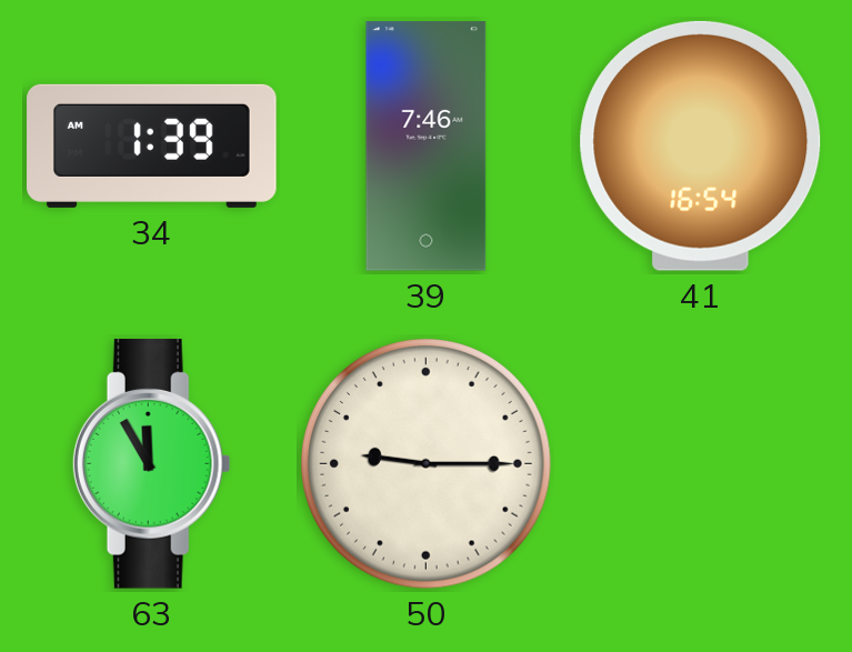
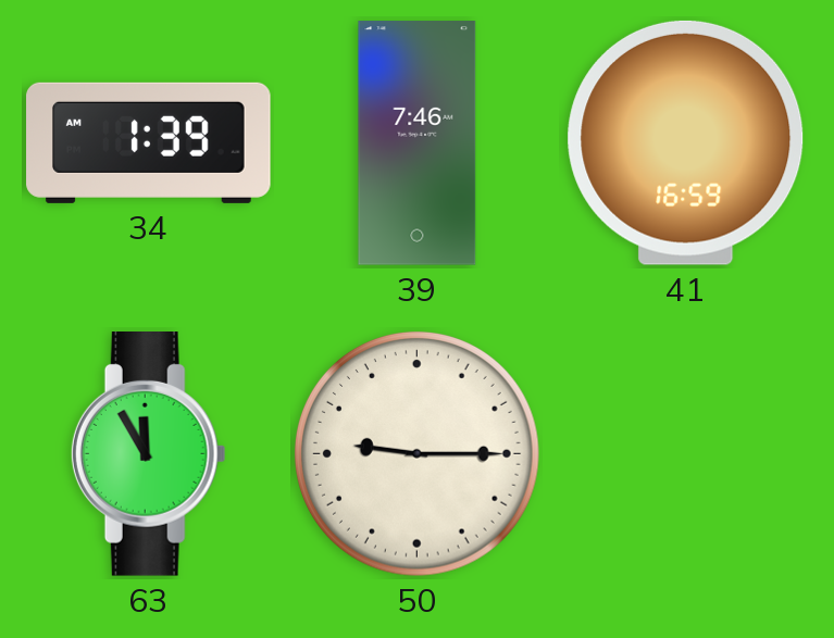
41: 16:54 -> 16:59 (686, 142)
